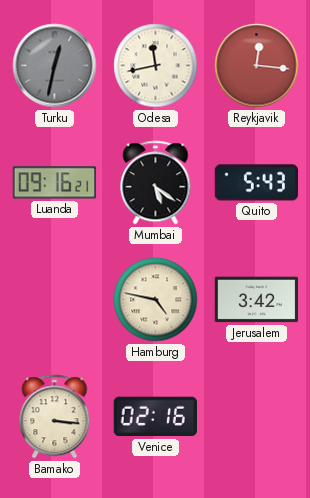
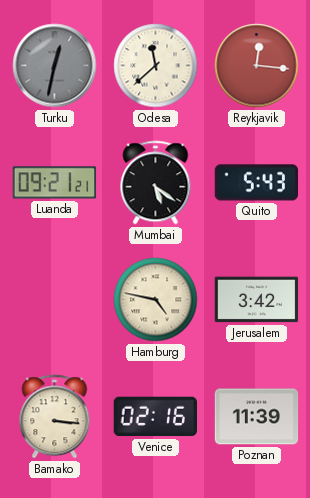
Odesa: 11:43 -> 11:38 (156, 66)
Luanda: 09:16 -> 09:21 (55, 183)
Poznan: none -> 11:39 (257, 417)
